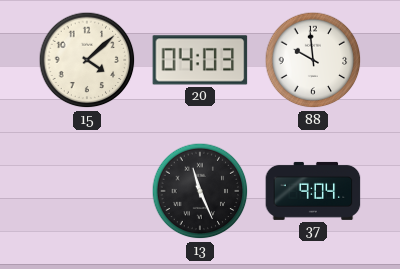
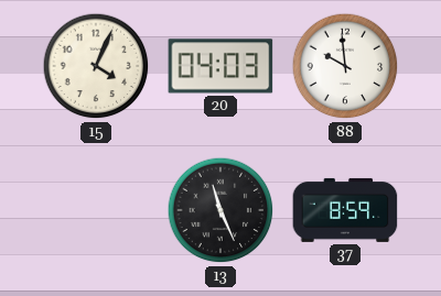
15: 4:08 -> 4:04 (96, 66)
37: 9:04 -> 8:59 (345, 210)
